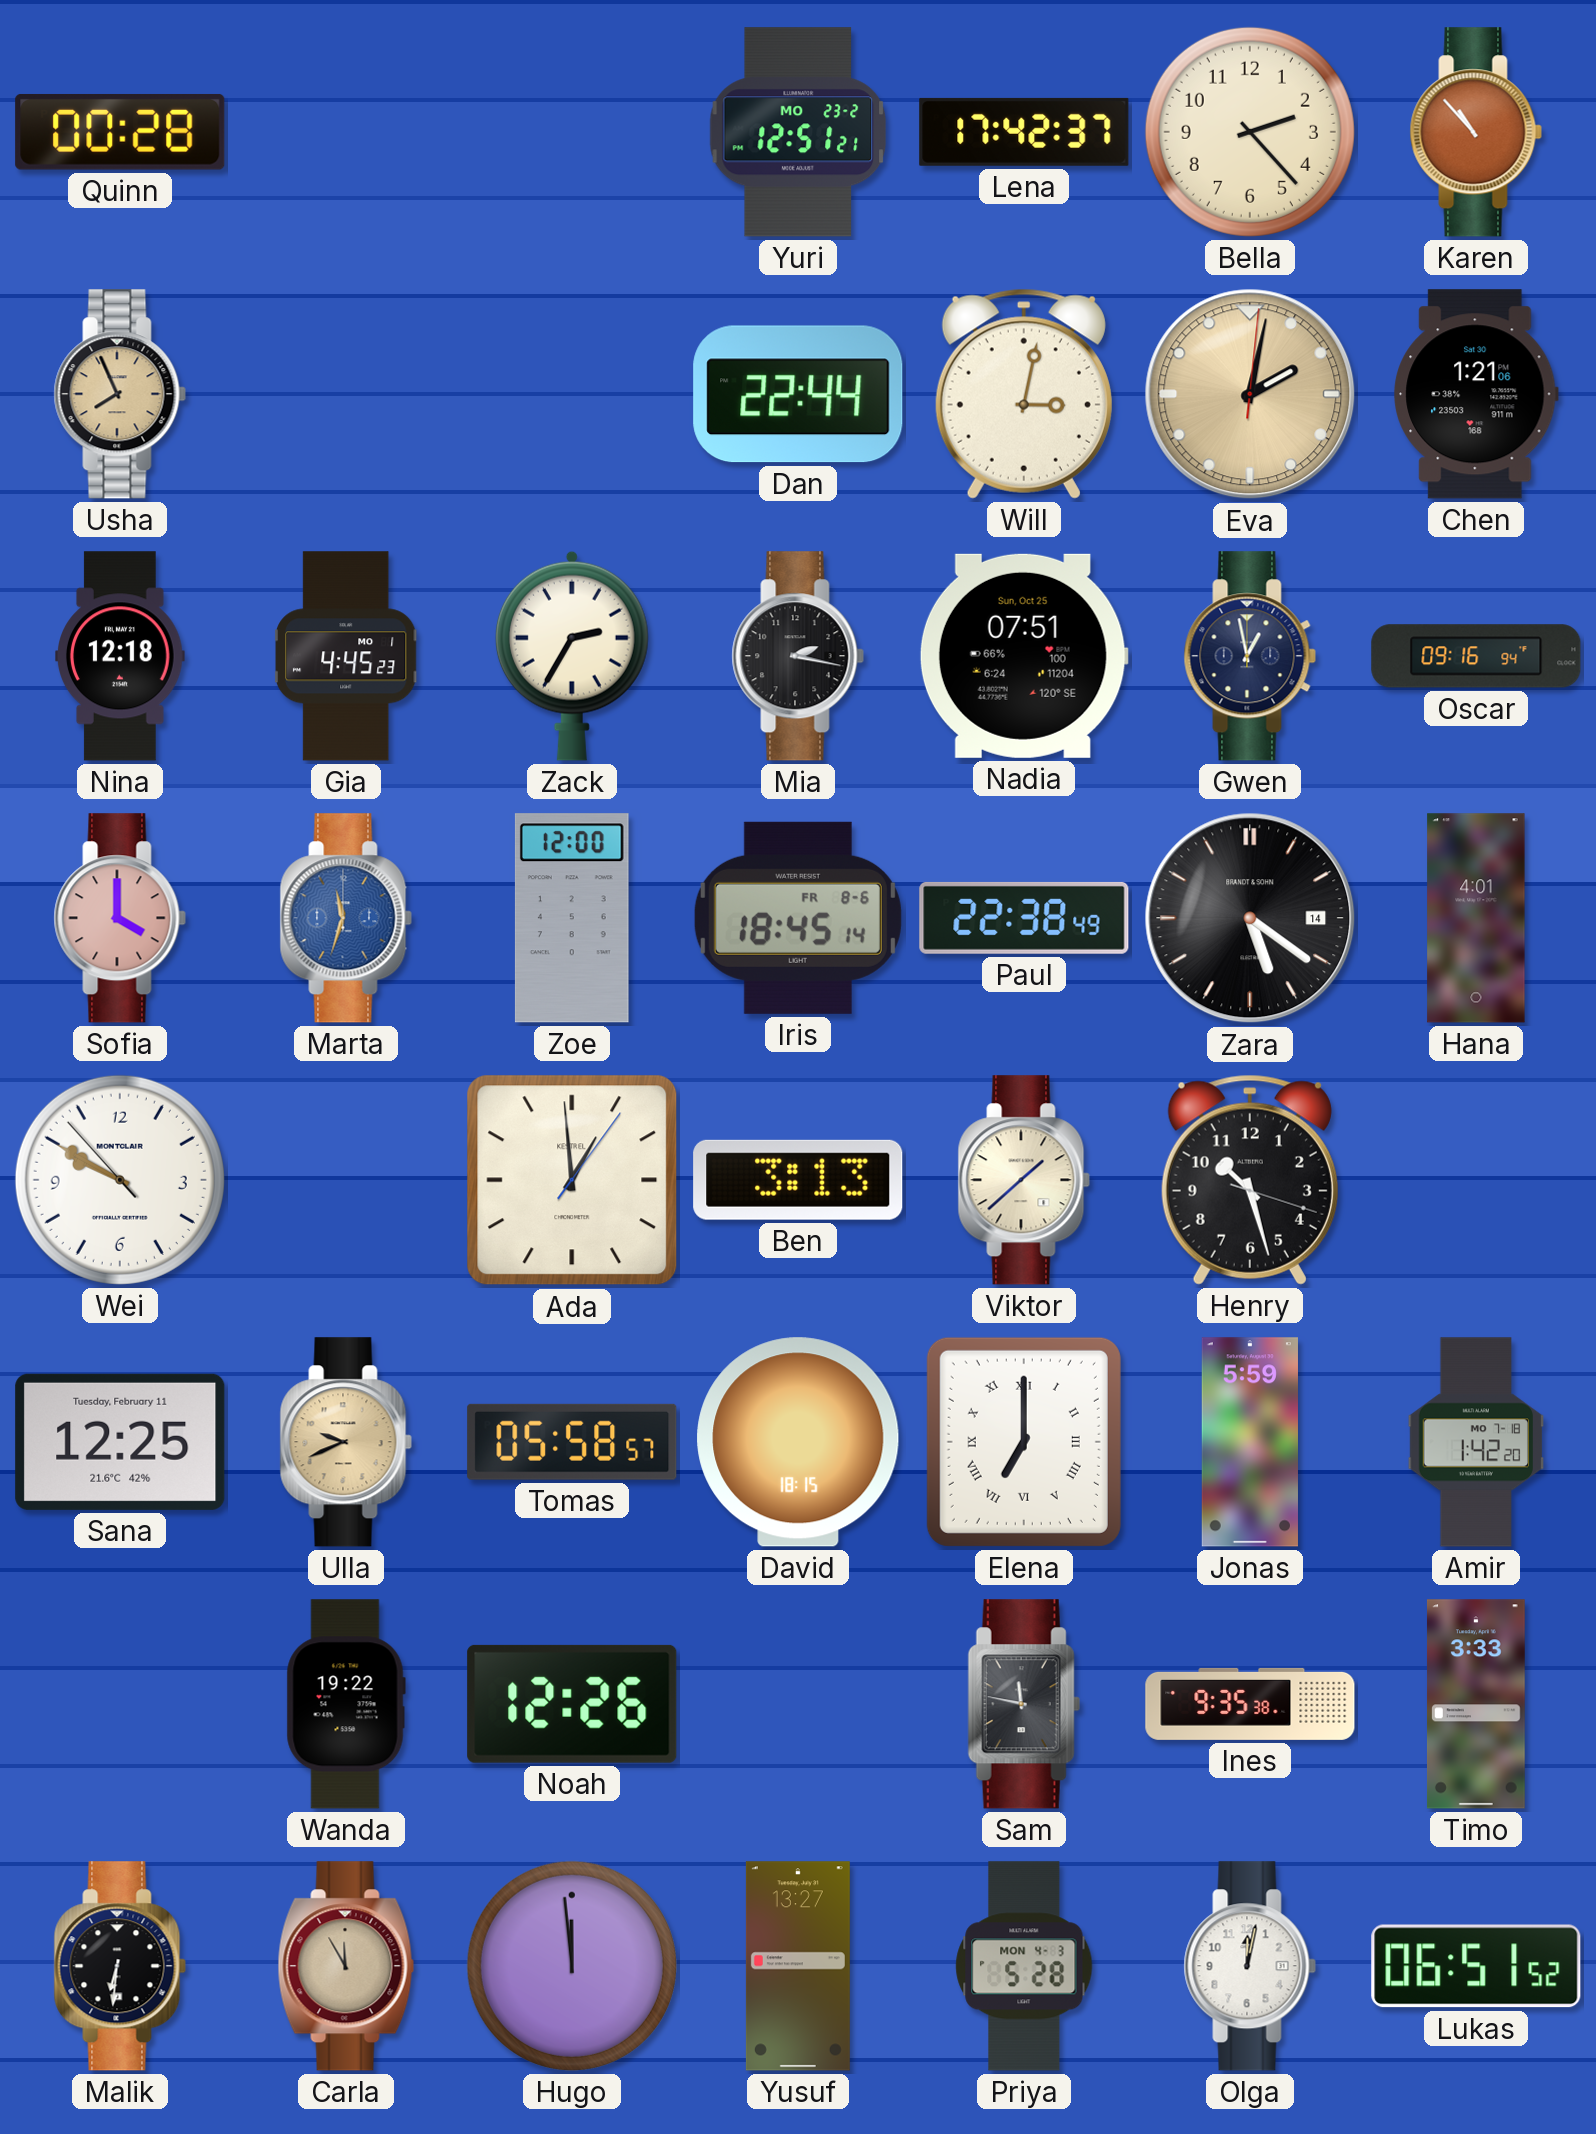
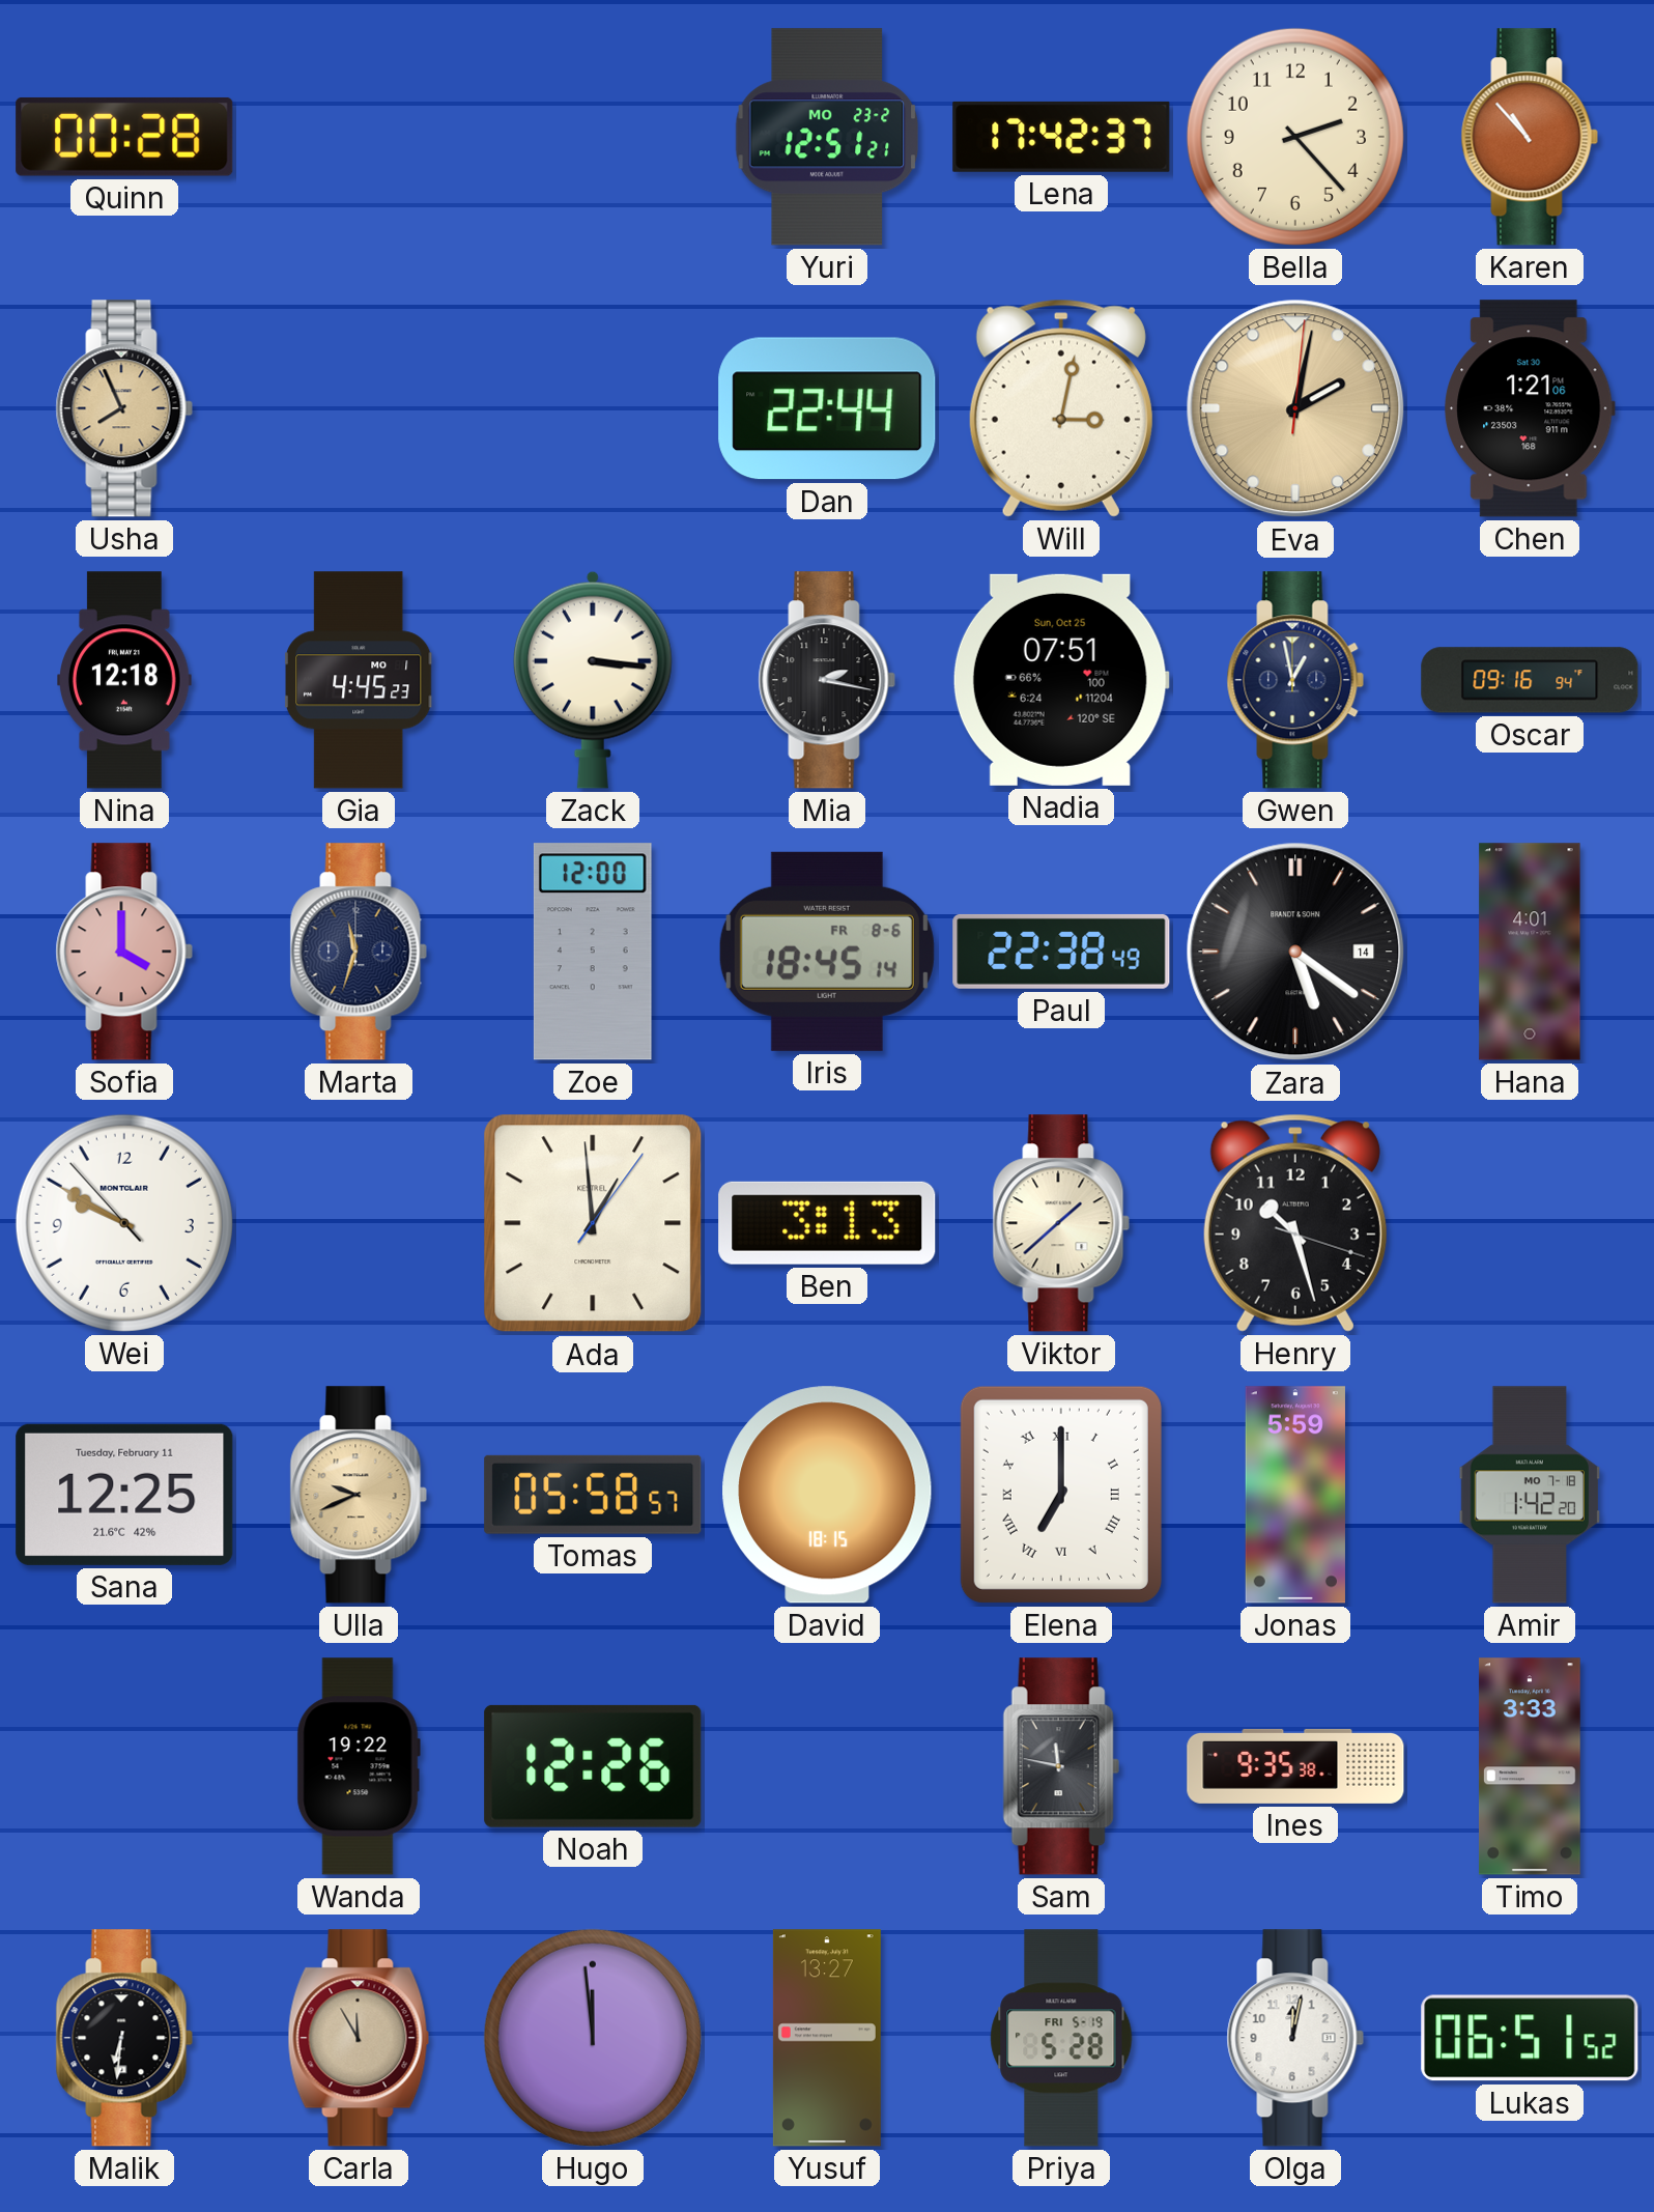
Zack: 2:35 -> 3:16 (593, 680)
Marta dial: blue -> navy (359, 952)
Priya date: MON 4-3 -> FRI 5-19 (1061, 2038)
